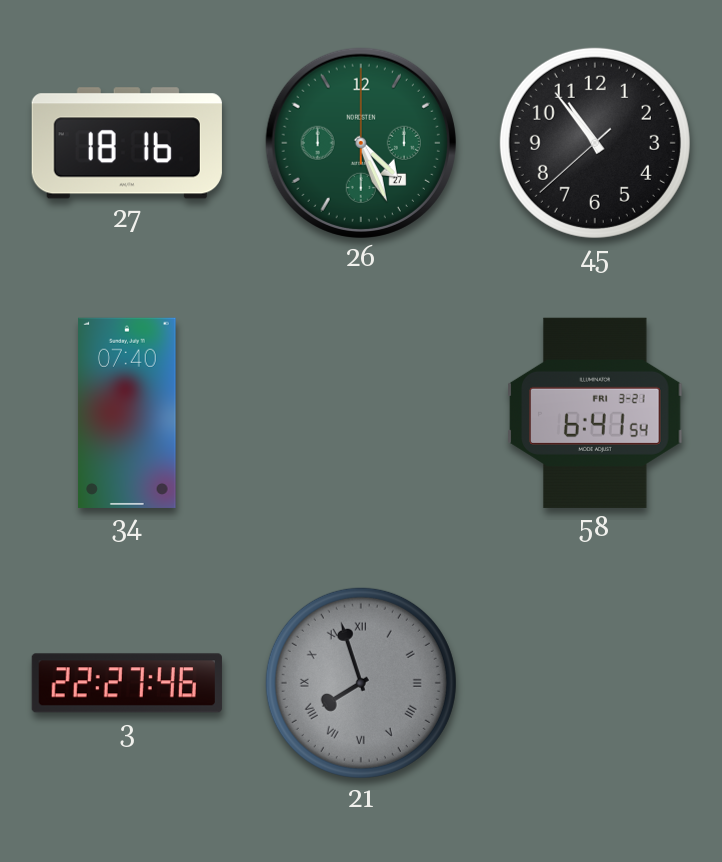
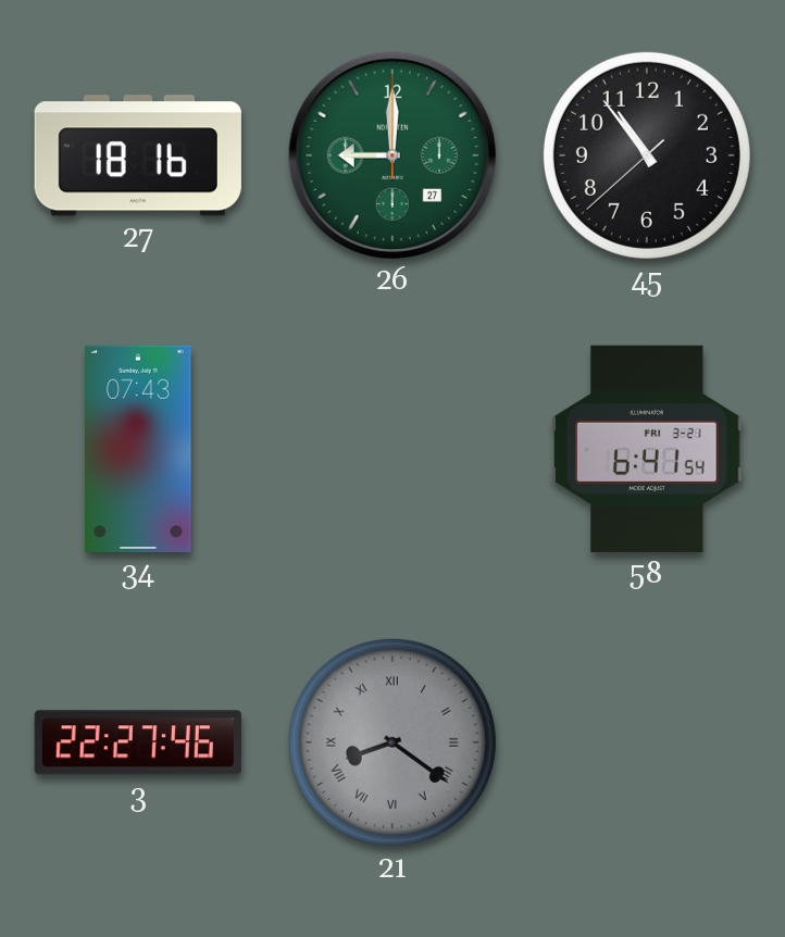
26: 4:26 -> 9:00 (392, 155)
34: 07:40 -> 07:43 (138, 449)
21: 7:57 -> 8:21 (392, 742)
